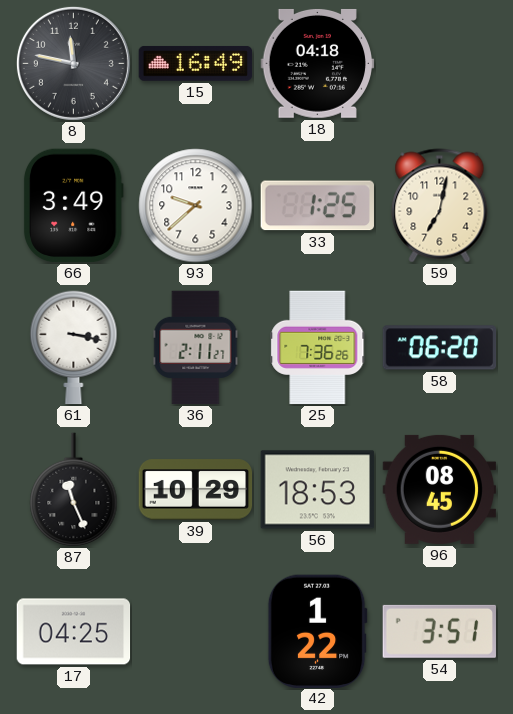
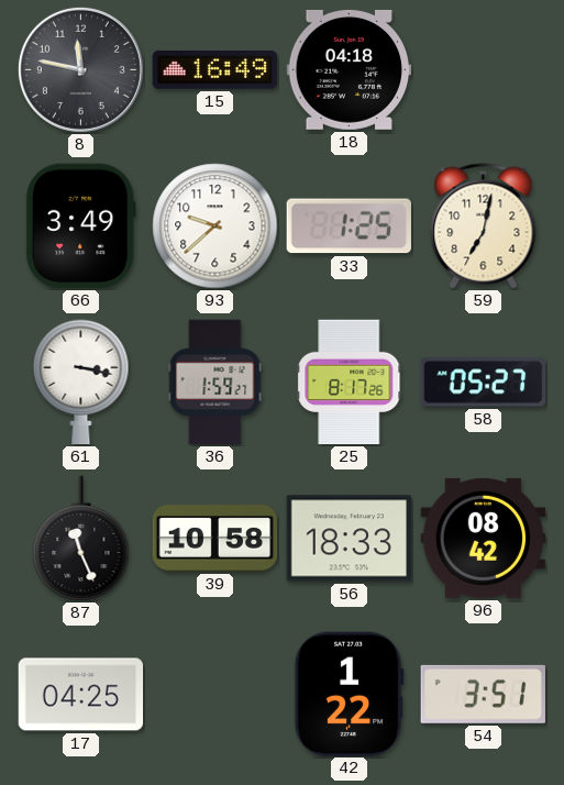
36: 2:11 -> 1:59 (215, 383)
25: 7:36 -> 8:17 (350, 383)
58: 06:20 -> 05:27 (484, 383)
39: 10:29 -> 10:58 (215, 539)
56: 18:53 -> 18:33 (350, 539)
96: 08:45 -> 08:42 (484, 538)
